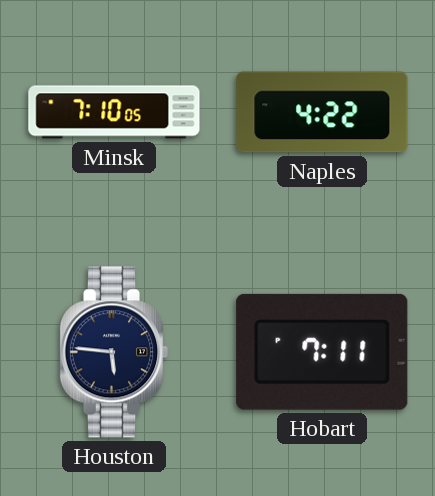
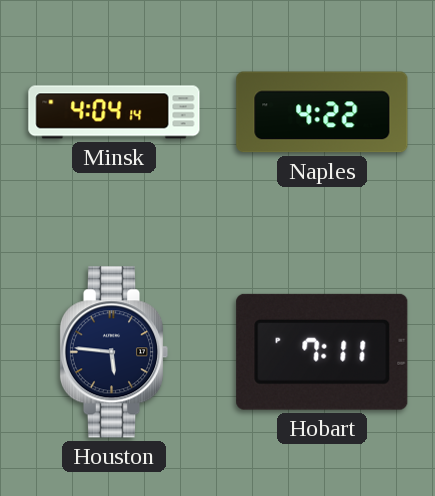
Minsk: 7:10 -> 4:04 (114, 112)
